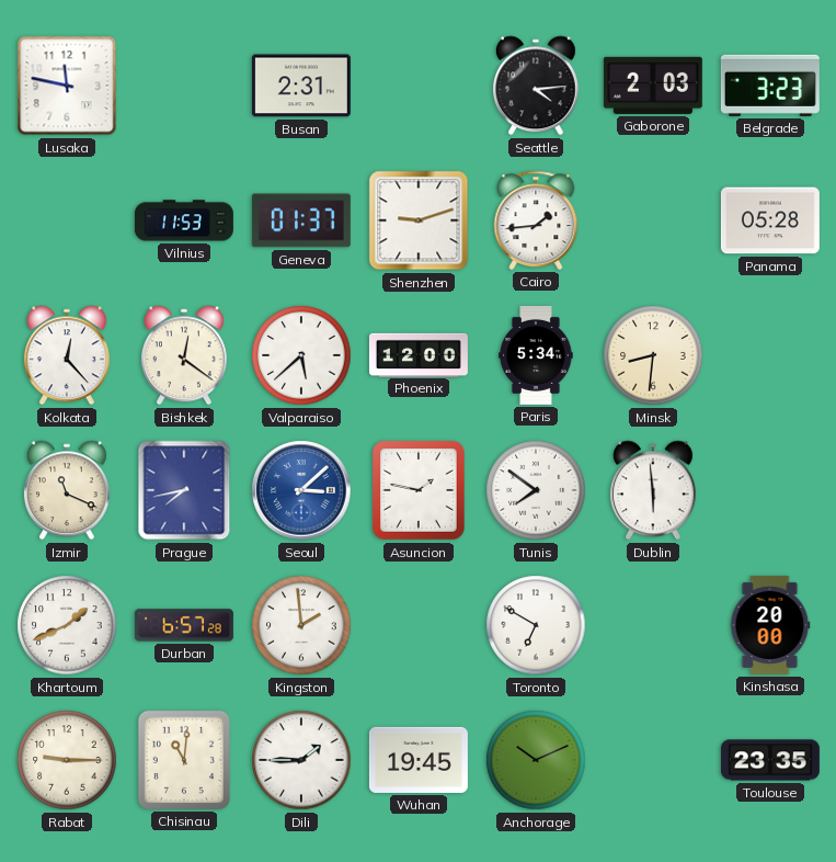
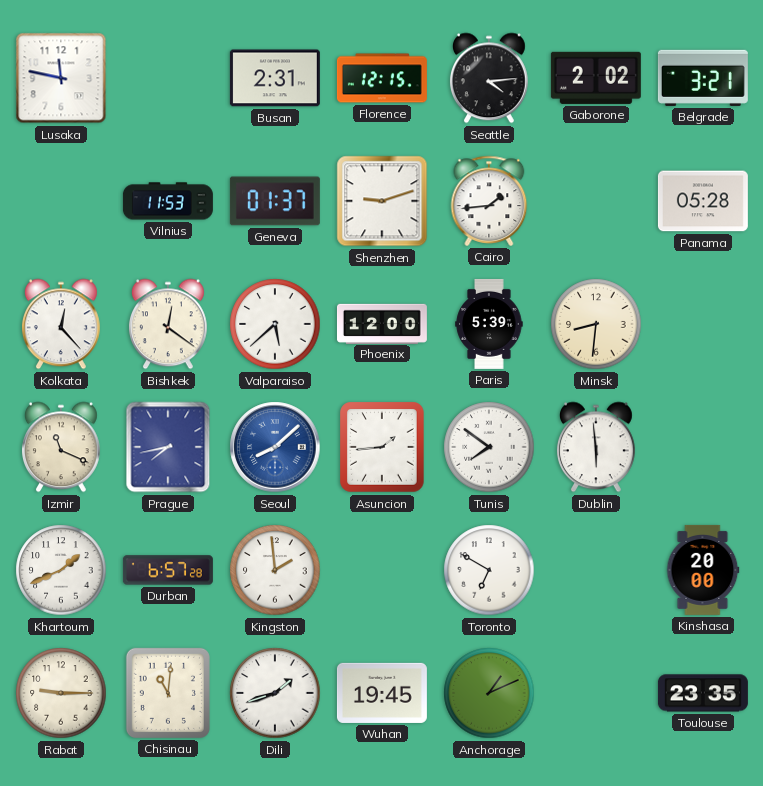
Florence: none -> 12:15 (382, 78)
Gaborone: 2:03 -> 2:02 (596, 78)
Belgrade: 3:23 -> 3:21 (703, 78)
Paris: 5:34 -> 5:39 (489, 324)
Seoul: 3:08 -> 8:08 (275, 447)
Asuncion: 1:47 -> 1:44 (382, 447)
Dili: 1:45 -> 1:42 (275, 693)
Anchorage: 10:11 -> 1:11 (489, 693)
